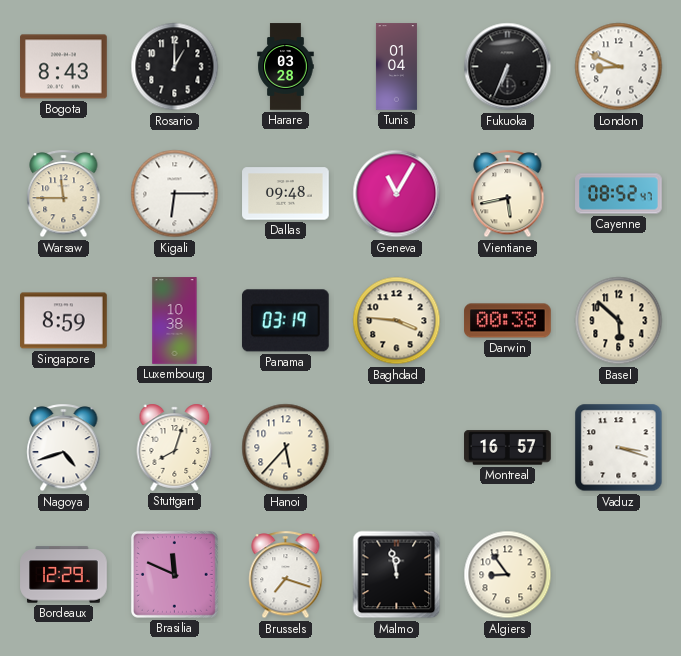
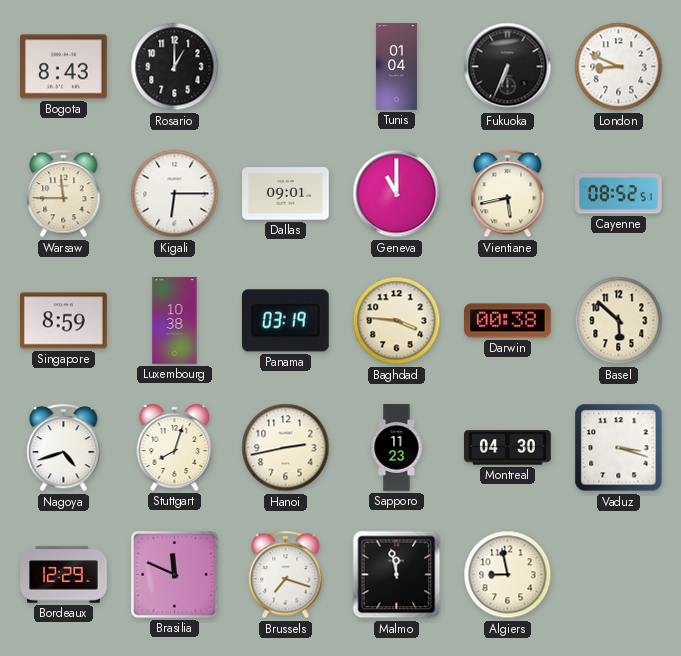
Harare: 03:28 -> none (286, 67)
Dallas: 09:48 -> 09:01 (286, 194)
Geneva: 11:05 -> 11:00 (397, 194)
Cayenne: 08:52:47 -> 08:52:51 (619, 194)
Hanoi: 5:37 -> 2:43 (286, 448)
Sapporo: none -> 11:23 (397, 448)
Montreal: 16:57 -> 04:30 (508, 448)
Algiers: 8:54 -> 8:58 (508, 575)
